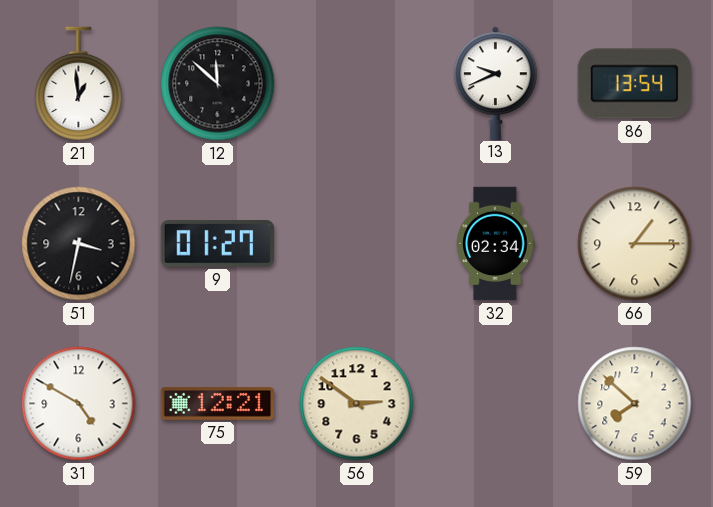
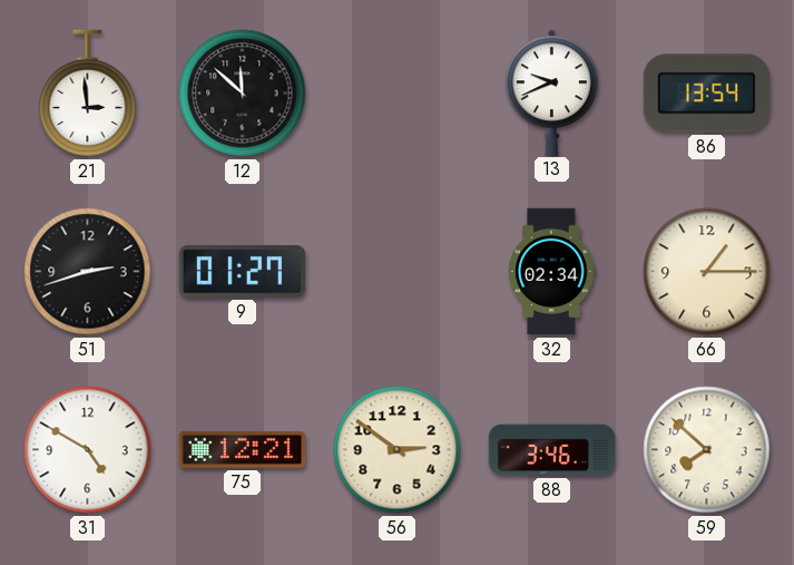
21: 12:59 -> 2:59 (88, 94)
51: 3:32 -> 2:42 (88, 272)
88: none -> 3:46 (551, 450)
